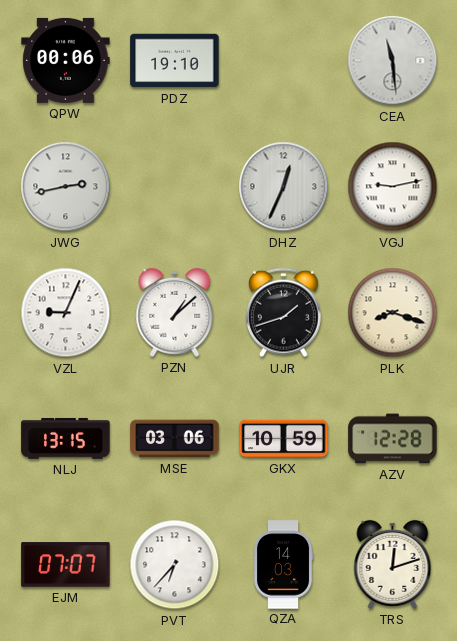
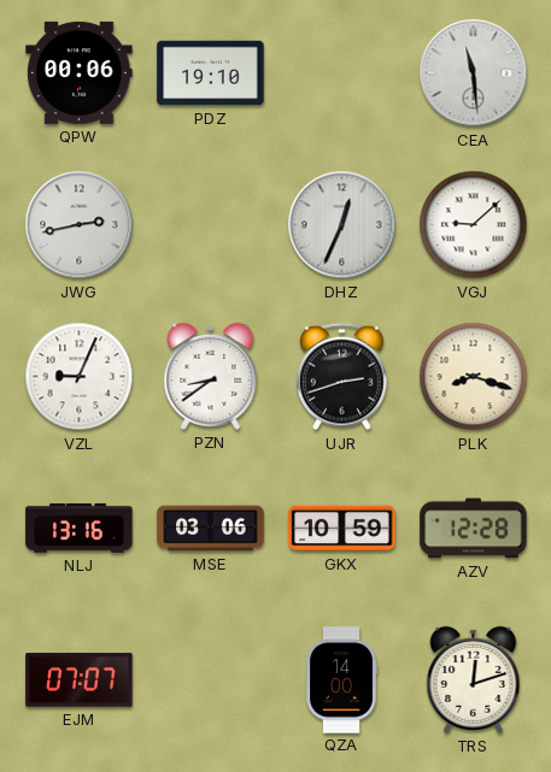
VGJ: 9:13 -> 9:08 (474, 225)
PZN: 1:08 -> 8:39 (211, 376)
UJR: 1:42 -> 2:42 (341, 377)
NLJ: 13:15 -> 13:16 (80, 528)
PVT: 6:37 -> none (175, 565)
QZA: 14:03 -> 14:00 (341, 680)
